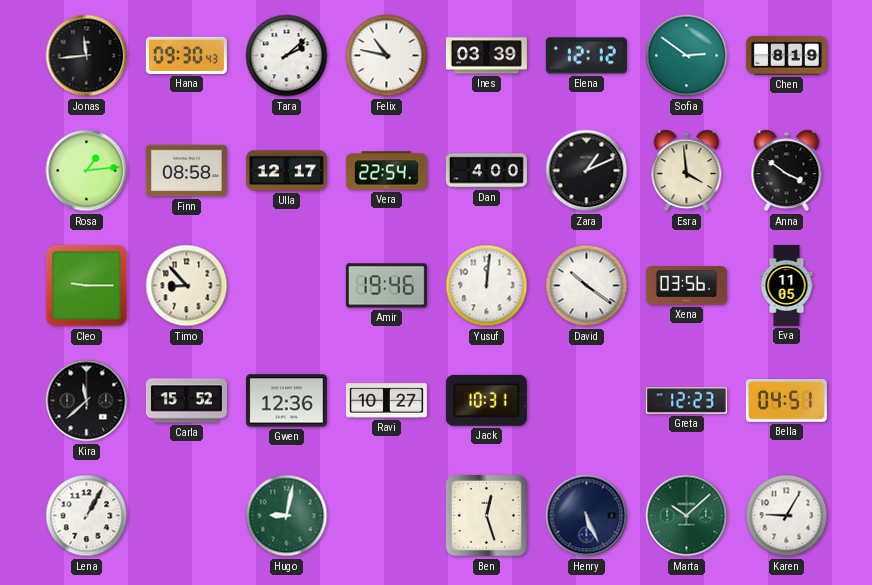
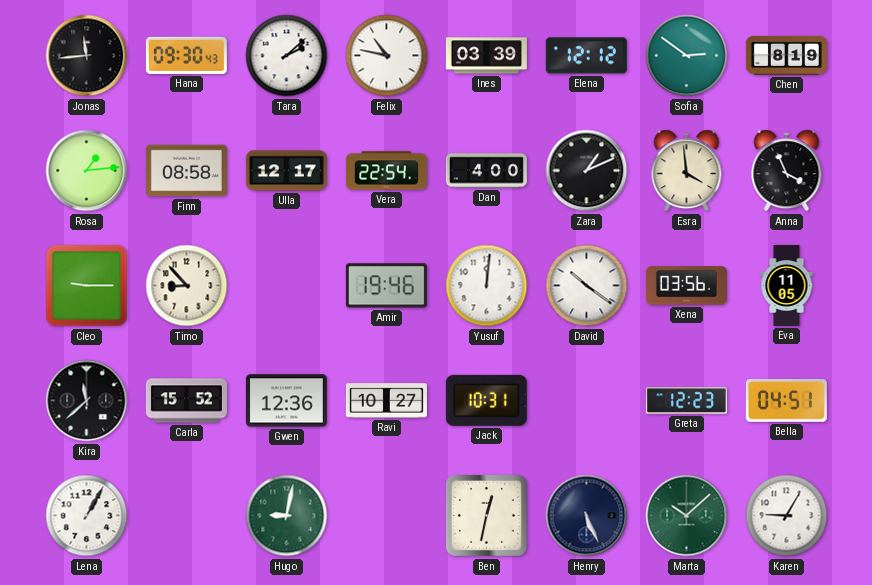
Anna: 3:51 -> 3:56 (787, 171)
Ben: 12:27 -> 12:32 (486, 515)
